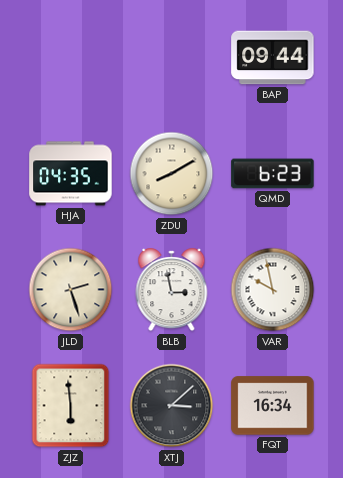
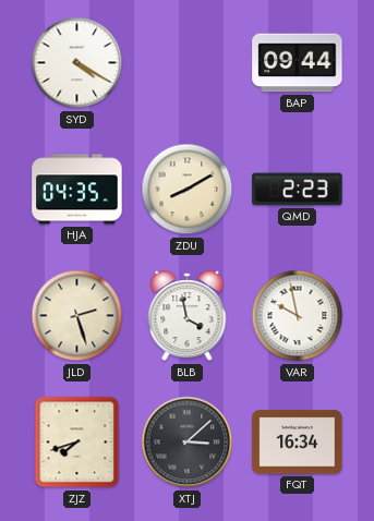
SYD: none -> 4:20 (77, 63)
QMD: 6:23 -> 2:23 (298, 190)
BLB: 2:58 -> 3:58 (188, 316)
ZJZ: 5:59 -> 7:42 (77, 443)
